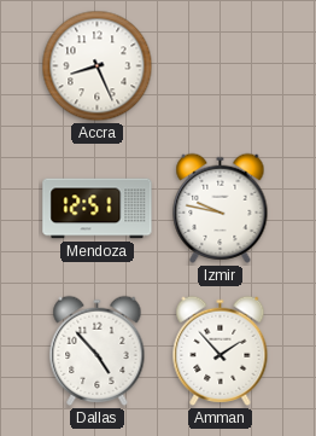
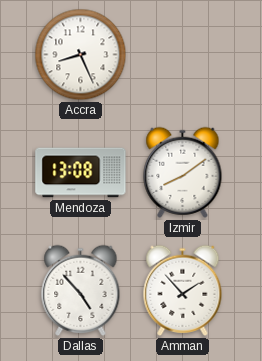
Mendoza: 12:51 -> 13:08 (81, 173)
Izmir: 9:47 -> 8:09 (183, 172)
